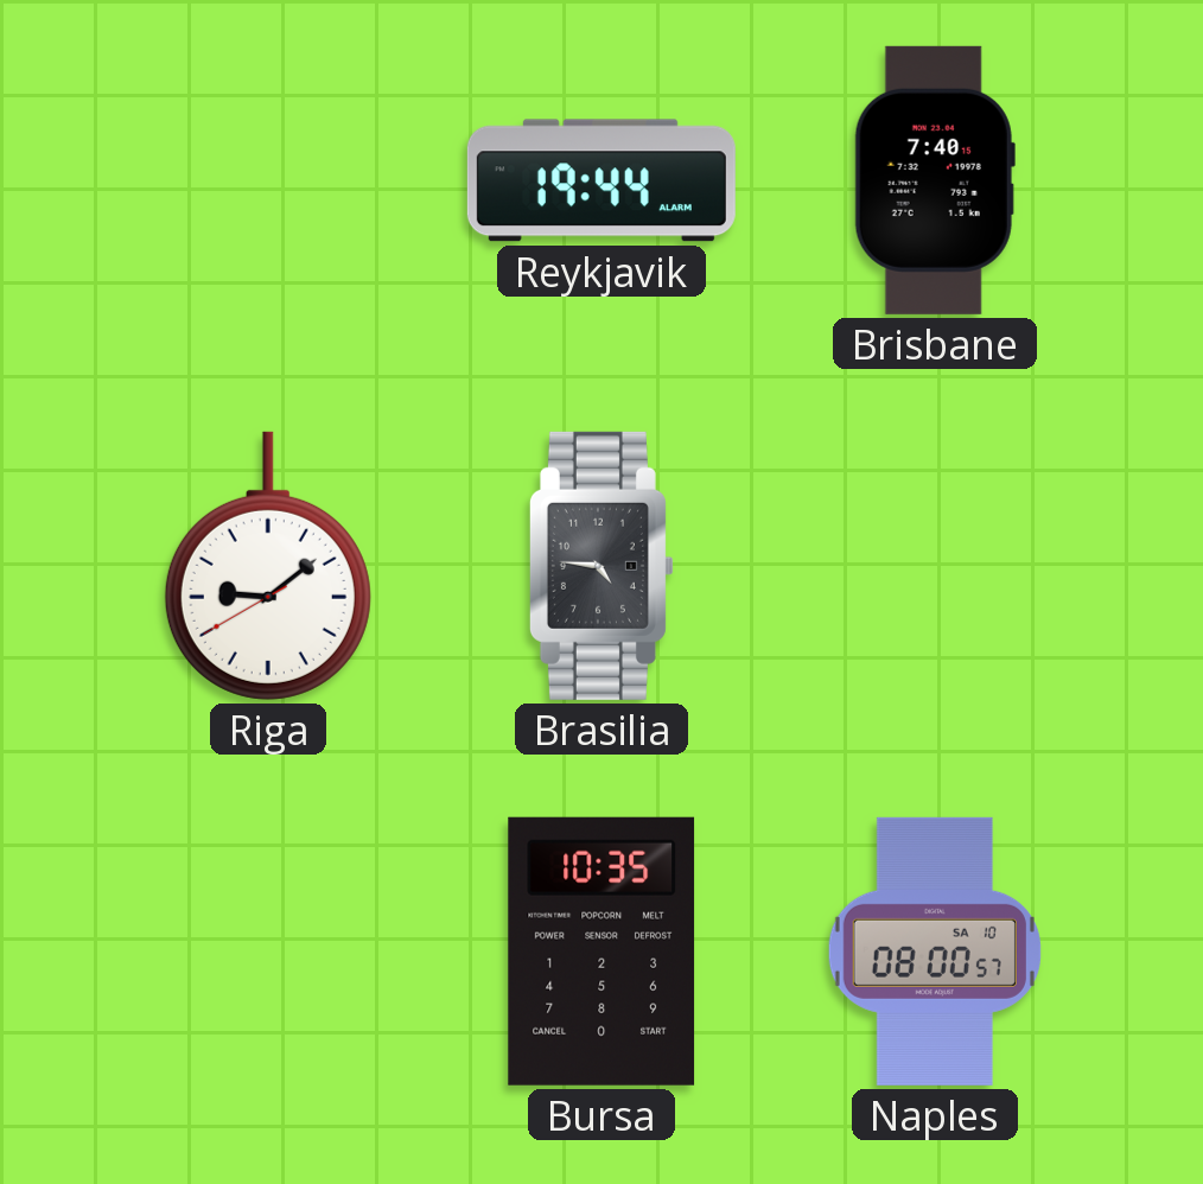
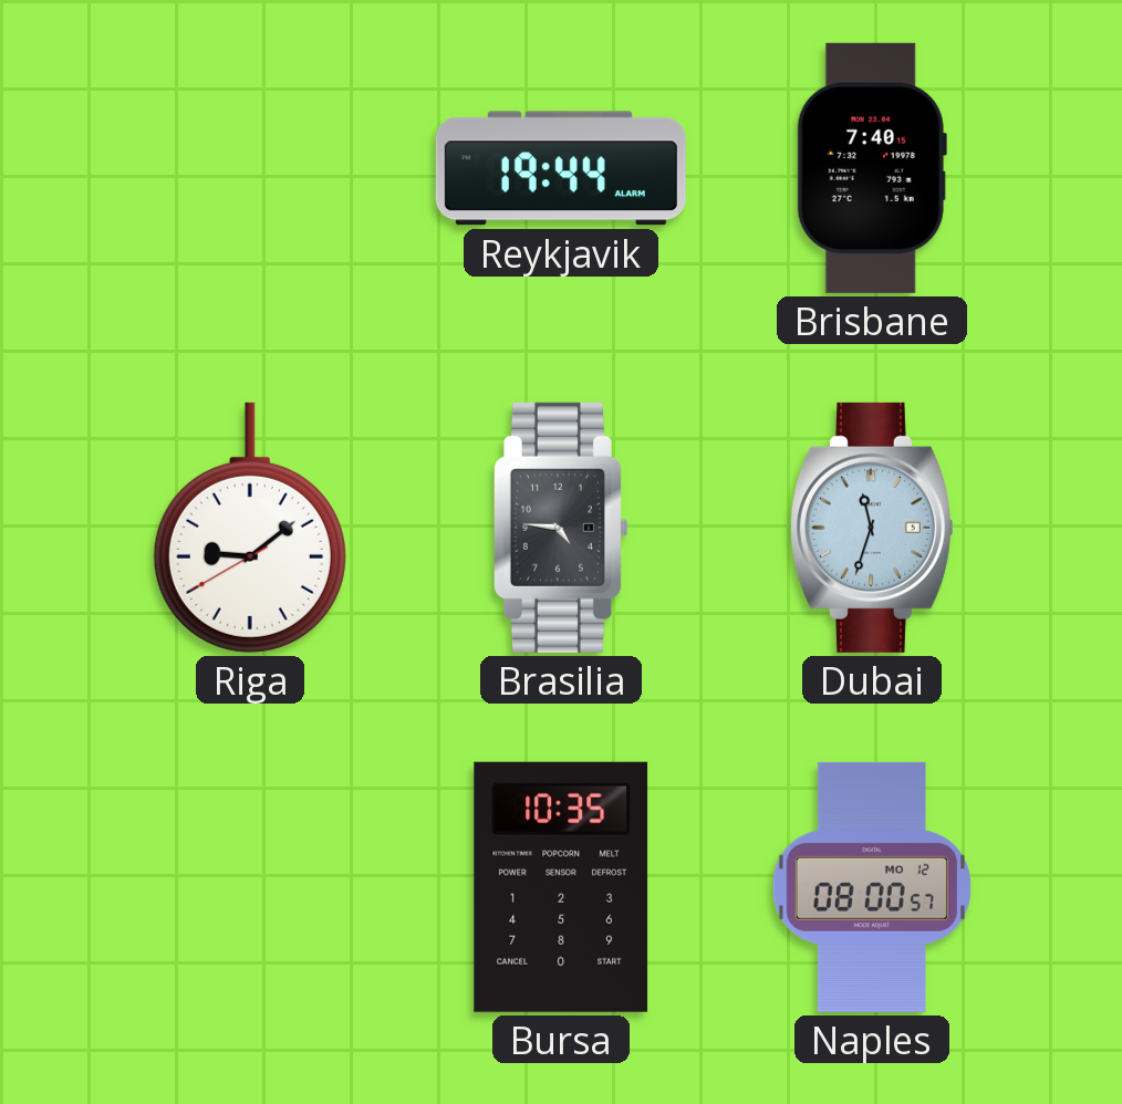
Dubai: none -> 11:33 (872, 528)
Naples date: SA 10 -> MO 12 (872, 887)
